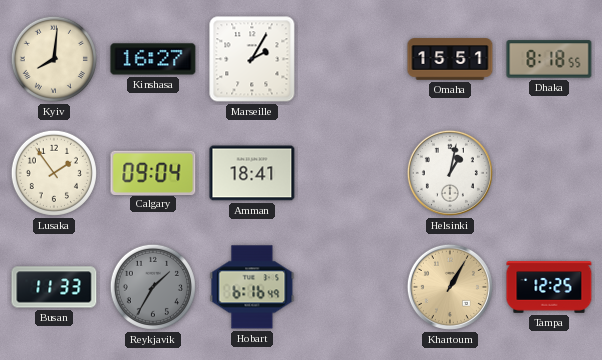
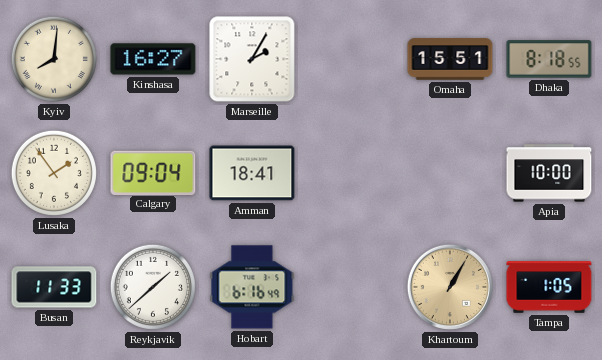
Helsinki: 1:02 -> none (450, 173)
Apia: none -> 10:00 (549, 173)
Reykjavik: 1:35 -> 1:38 (153, 287)
Reykjavik dial: grey -> white (153, 287)
Tampa: 12:25 -> 1:05 (549, 287)
